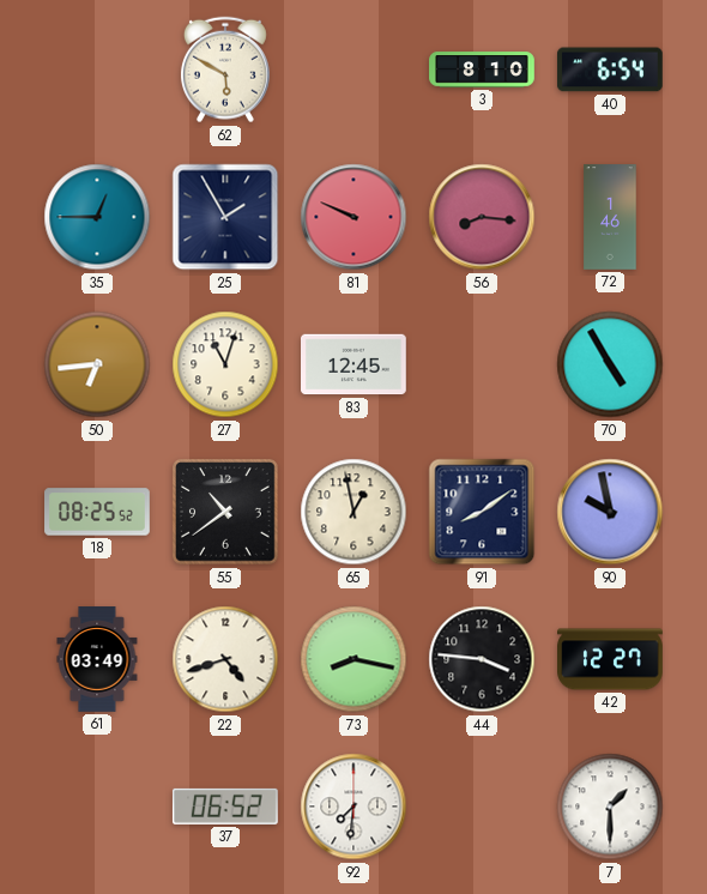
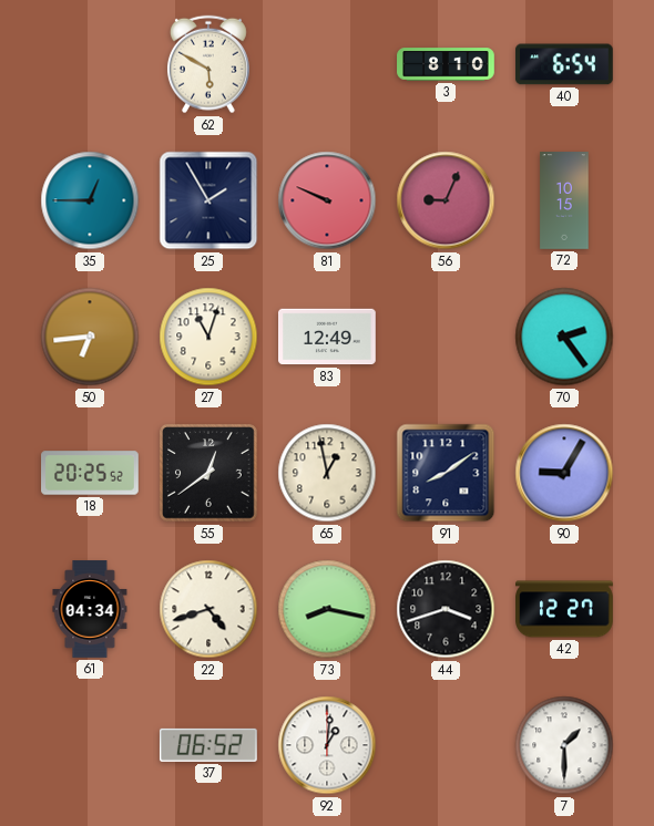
56: 8:16 -> 9:04 (446, 200)
72: 1:46 -> 10:15 (564, 200)
83: 12:45 -> 12:49 (328, 337)
70: 4:55 -> 2:24 (564, 337)
18: 08:25 -> 20:25 (90, 473)
55: 10:39 -> 12:39 (208, 473)
90: 9:58 -> 9:05 (564, 473)
61: 03:49 -> 04:34 (90, 609)
44: 3:46 -> 3:42 (446, 609)
92: 7:31 -> 1:01 (327, 745)
